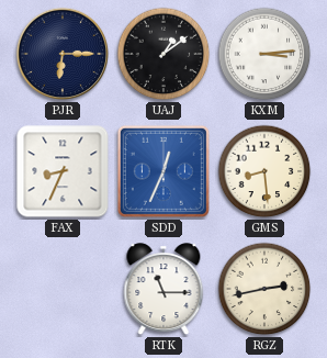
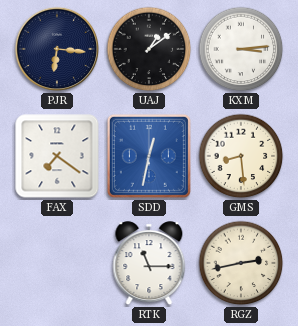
PJR: 6:15 -> 6:16 (57, 49)
FAX: 8:34 -> 7:21 (57, 156)
SDD: 12:34 -> 12:32 (149, 156)
